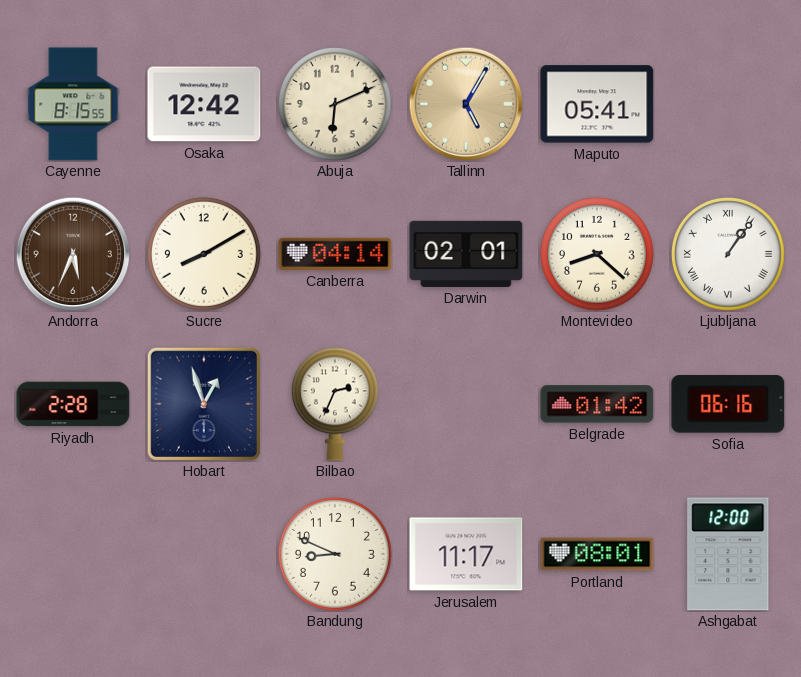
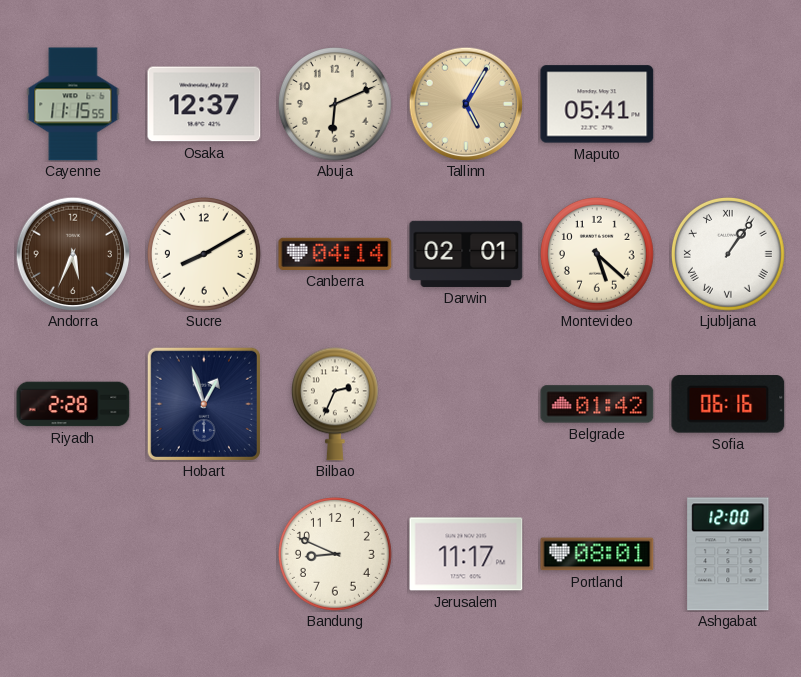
Cayenne: 8:15 -> 11:15 (73, 104)
Osaka: 12:42 -> 12:37 (204, 104)
Montevideo: 8:22 -> 5:22 (598, 255)
